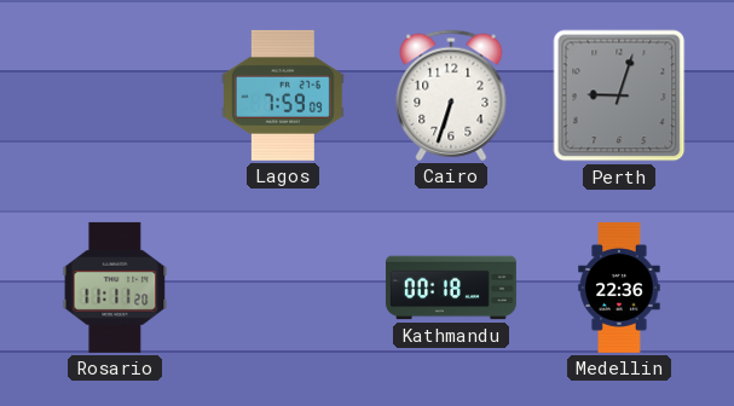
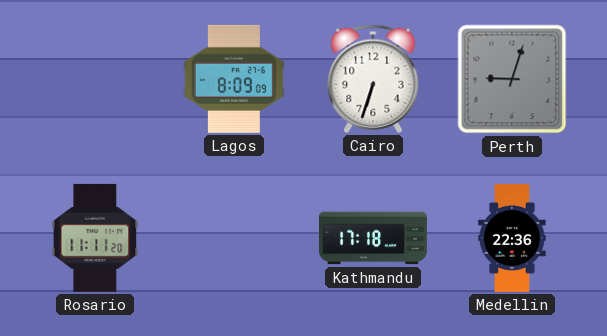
Lagos: 7:59 -> 8:09 (234, 79)
Kathmandu: 00:18 -> 17:18 (373, 238)
